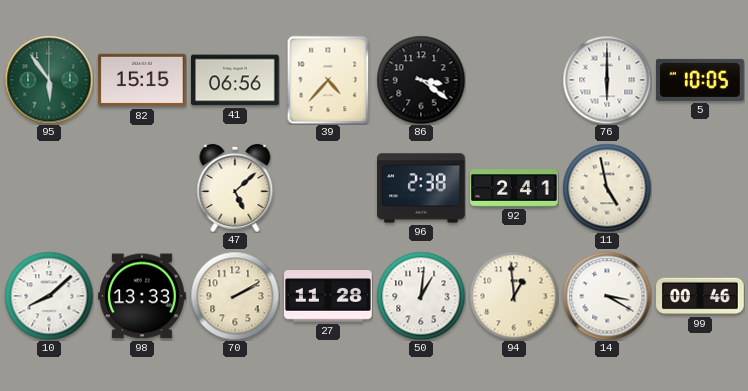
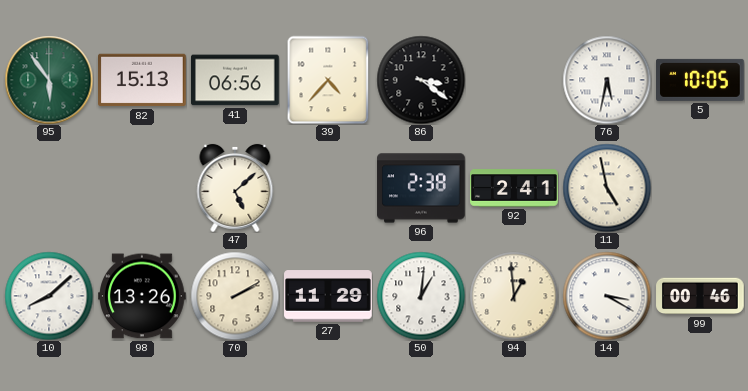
82: 15:15 -> 15:13 (143, 80)
76: 6:00 -> 5:32 (607, 80)
98: 13:33 -> 13:26 (142, 296)
27: 11:28 -> 11:29 (328, 296)
